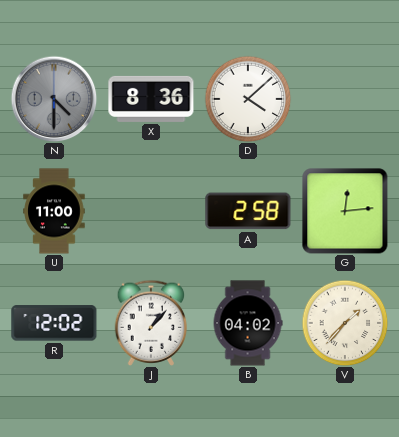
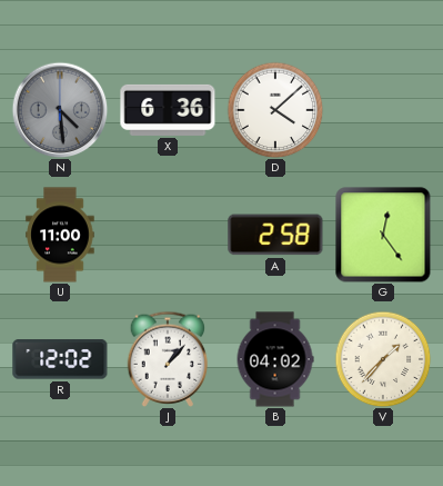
N: 4:30 -> 4:29 (60, 110)
X: 8:36 -> 6:36 (168, 110)
G: 12:14 -> 12:24 (383, 235)
